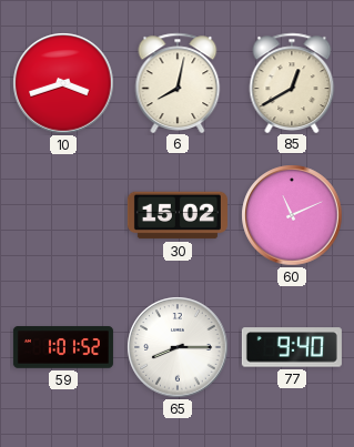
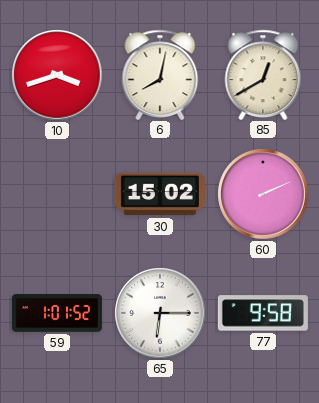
60: 11:11 -> 2:11 (263, 194)
65: 8:15 -> 6:15 (160, 313)
77: 9:40 -> 9:58 (263, 313)
